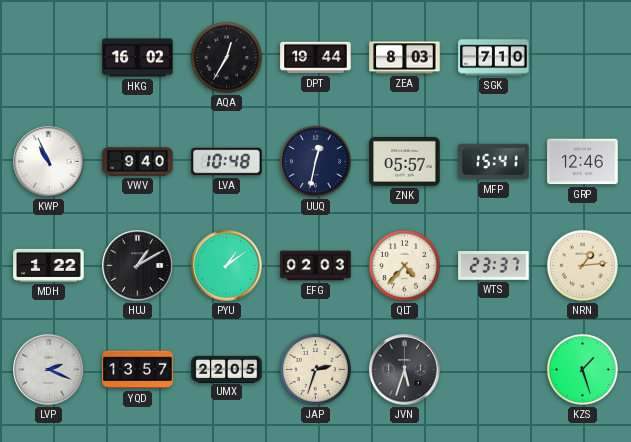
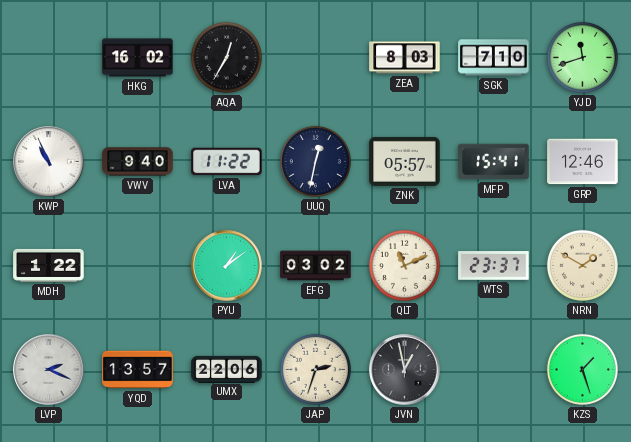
DPT: 19:44 -> none (316, 58)
YJD: none -> 11:42 (582, 57)
LVA: 10:48 -> 11:22 (227, 162)
HUJ: 1:10 -> none (138, 266)
EFG: 02:03 -> 03:02 (316, 266)
QLT: 4:37 -> 11:11 (404, 265)
NRN: 1:14 -> 1:50 (582, 265)
UMX: 22:05 -> 22:06 (227, 369)
JVN: 5:33 -> 12:58 (405, 370)
